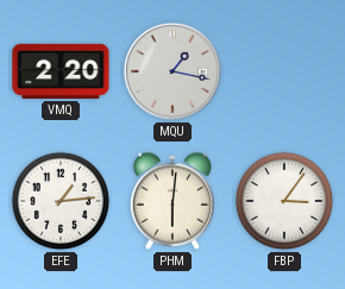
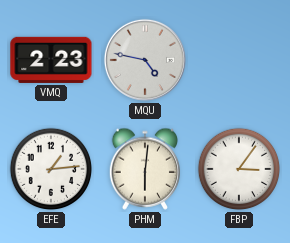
VMQ: 2:20 -> 2:23 (51, 60)
MQU: 1:17 -> 4:47 (145, 60)
